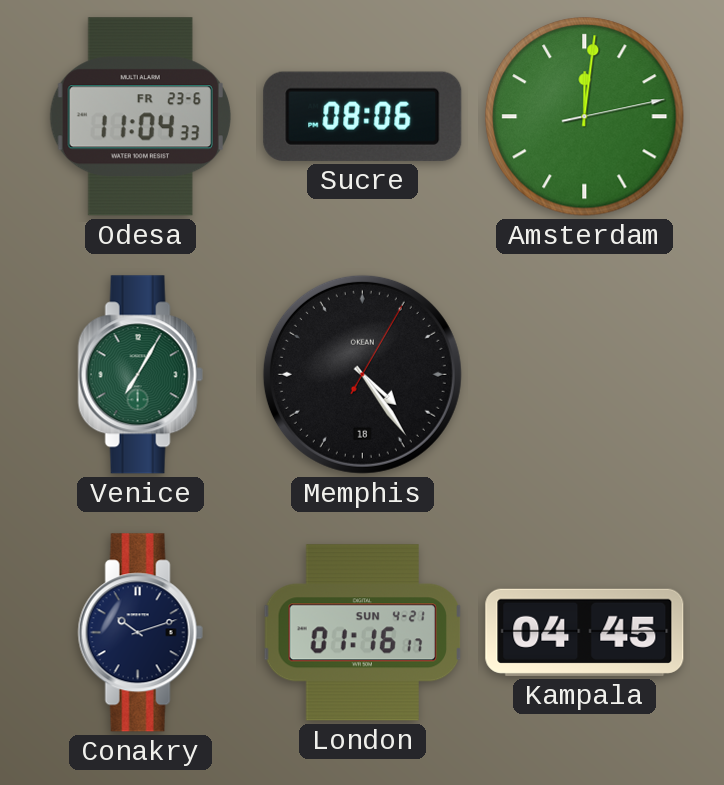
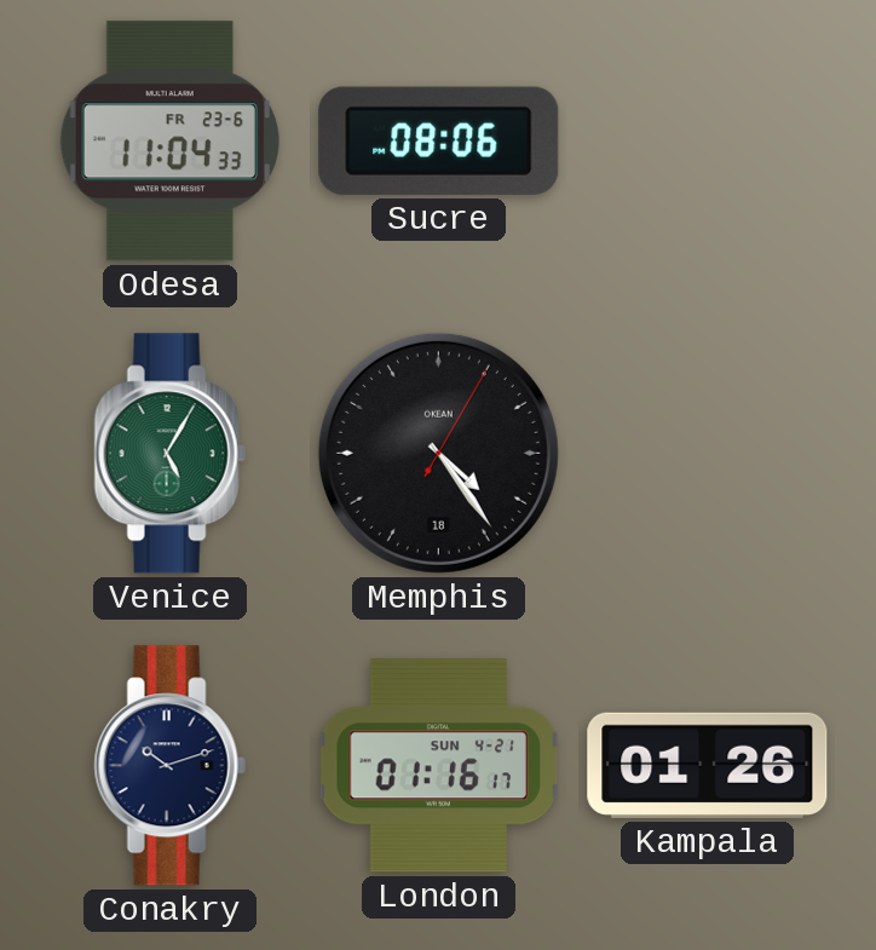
Amsterdam: 12:01 -> none (585, 117)
Venice: 7:05 -> 5:05 (169, 454)
Kampala: 04:45 -> 01:26 (708, 765)
